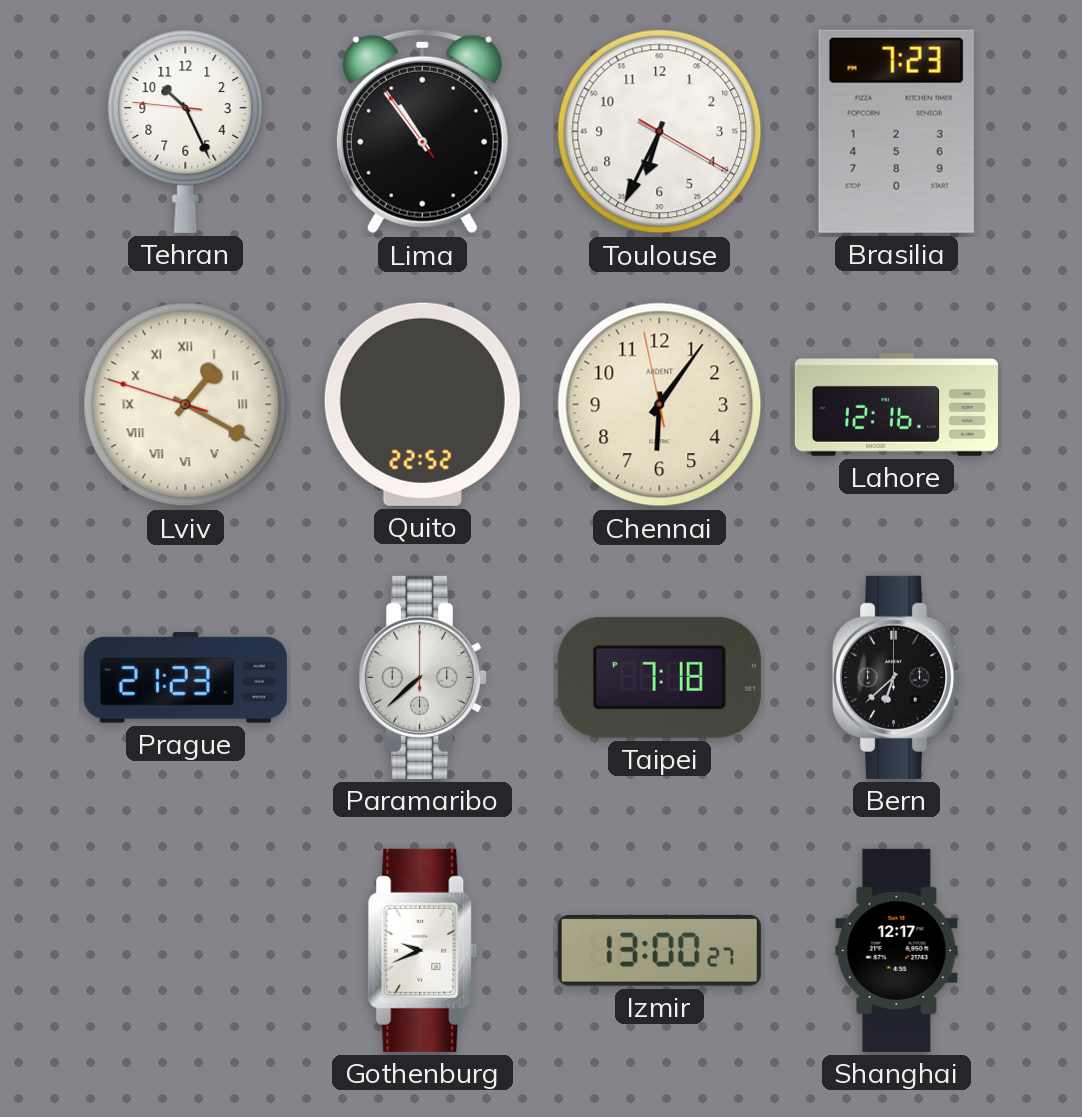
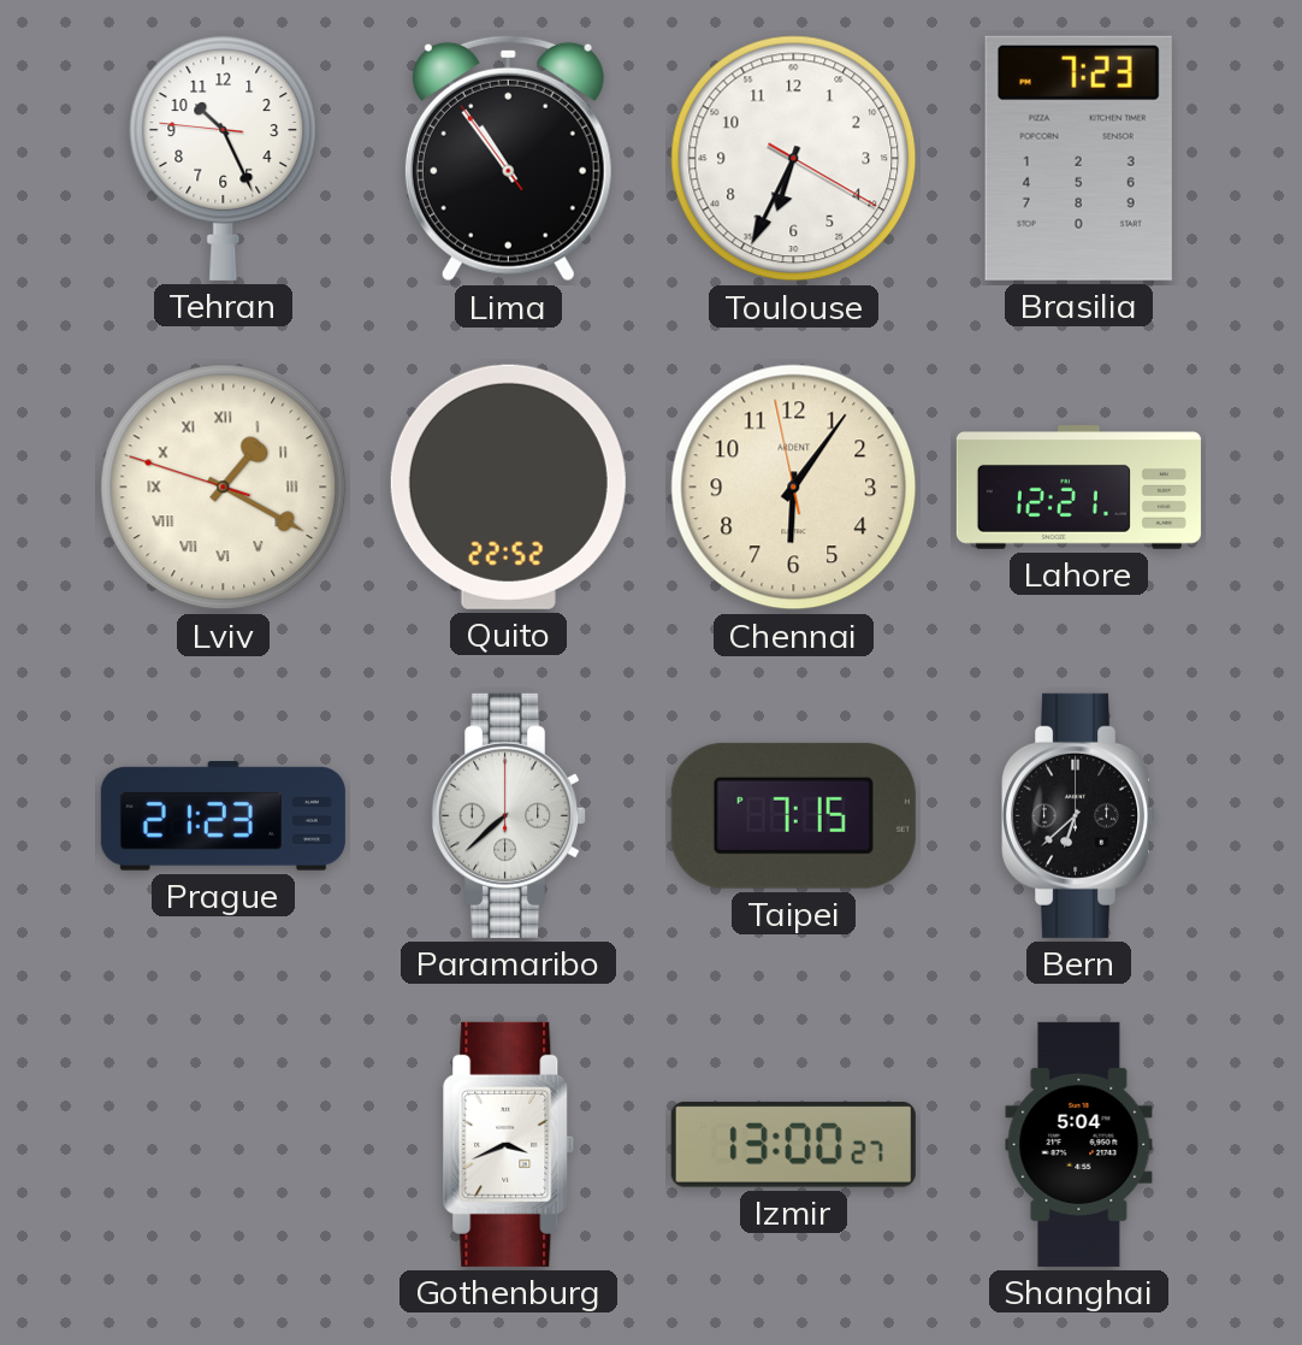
Lahore: 12:16 -> 12:21 (1078, 488)
Taipei: 7:18 -> 7:15 (793, 815)
Gothenburg: 9:41 -> 3:41 (509, 1144)
Shanghai: 12:17 -> 5:04 (1079, 1144)
